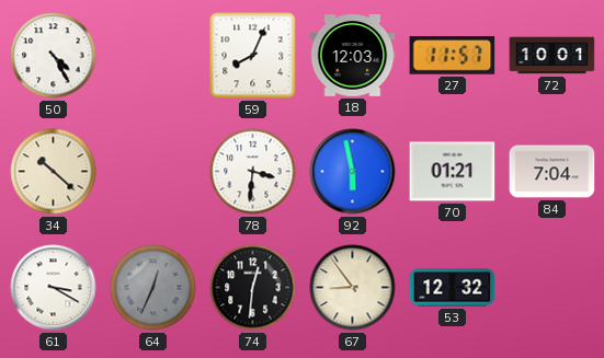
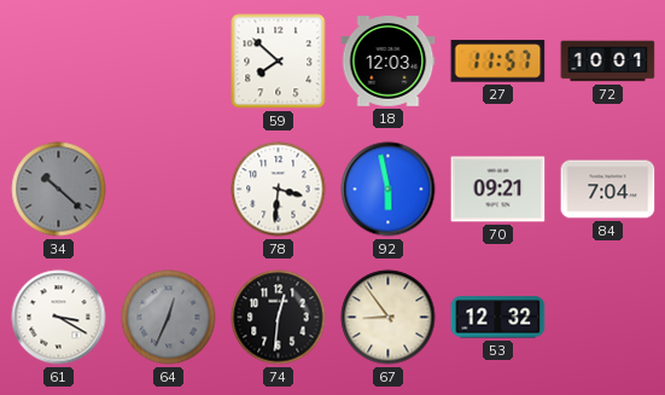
50: 4:25 -> none (54, 56)
59: 8:04 -> 7:52 (279, 62)
34 dial: cream -> grey (59, 190)
70: 01:21 -> 09:21 (498, 190)
